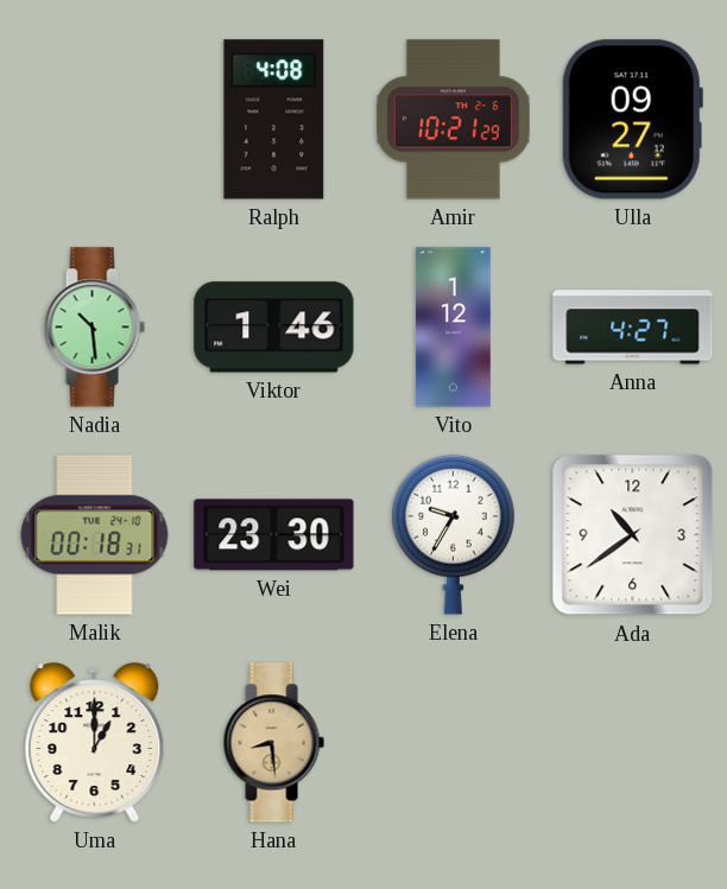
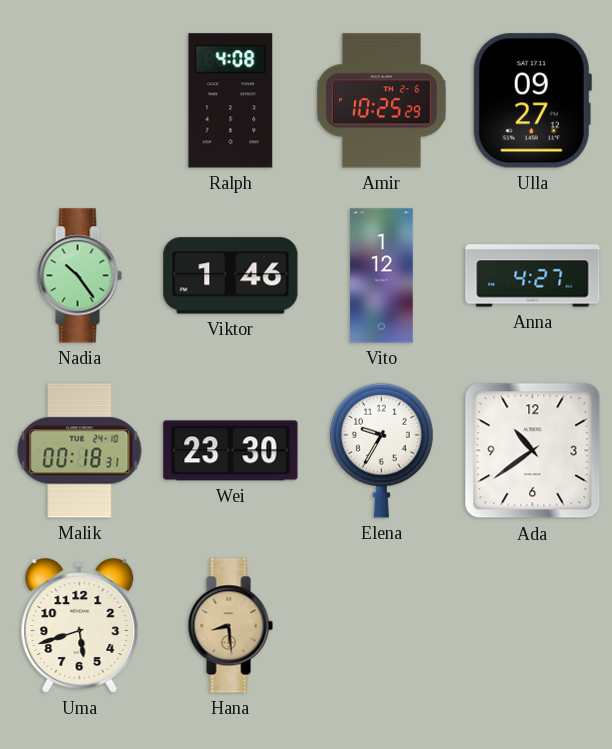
Amir: 10:21 -> 10:25 (381, 101)
Nadia: 10:29 -> 10:24 (79, 276)
Uma: 1:00 -> 5:42 (80, 626)
